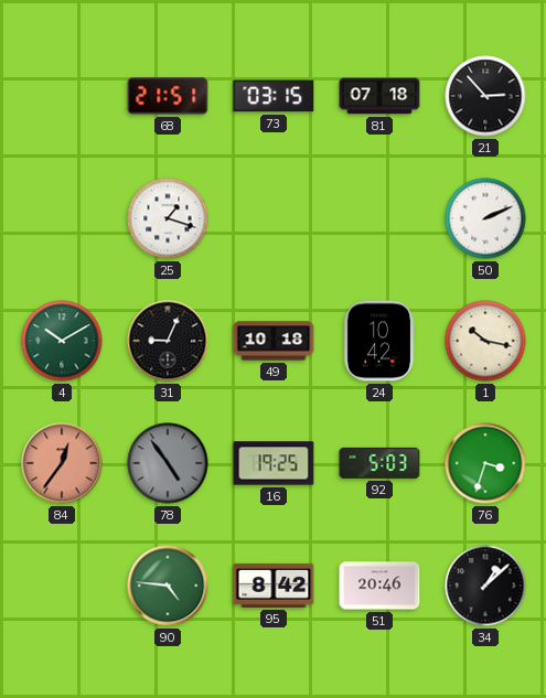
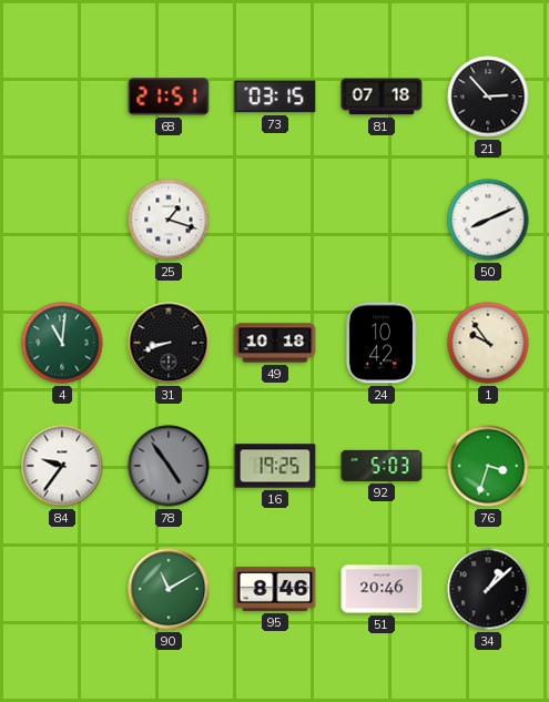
50: 2:11 -> 8:11 (488, 220)
4: 10:10 -> 11:01 (62, 343)
31: 9:04 -> 8:42 (169, 343)
1: 10:17 -> 9:54 (488, 343)
84: 12:36 -> 9:36 (62, 466)
84 dial: salmon -> white (62, 466)
90: 4:46 -> 11:10 (169, 589)
95: 8:42 -> 8:46 (275, 589)
